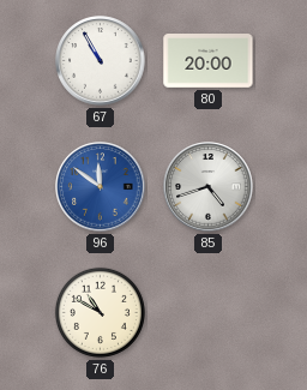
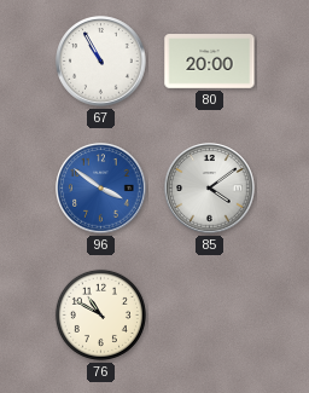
96: 11:51 -> 3:51 (101, 189)
85: 4:42 -> 4:09 (210, 189)
